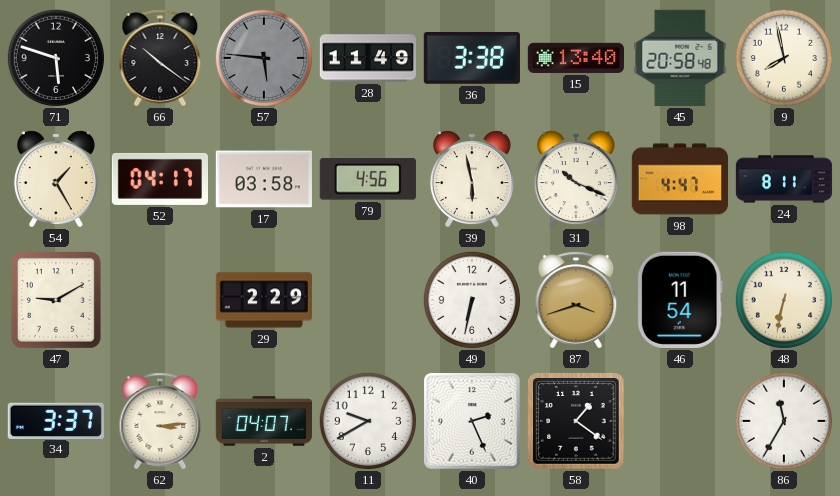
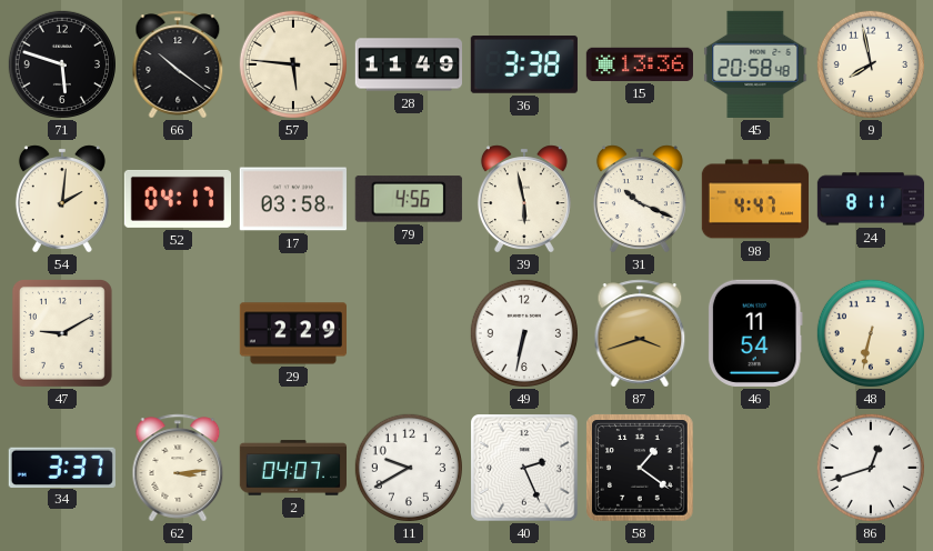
57 dial: grey -> cream (293, 64)
15: 13:40 -> 13:36 (639, 64)
54: 1:25 -> 2:01 (62, 199)
86: 11:35 -> 12:42 (871, 468)
